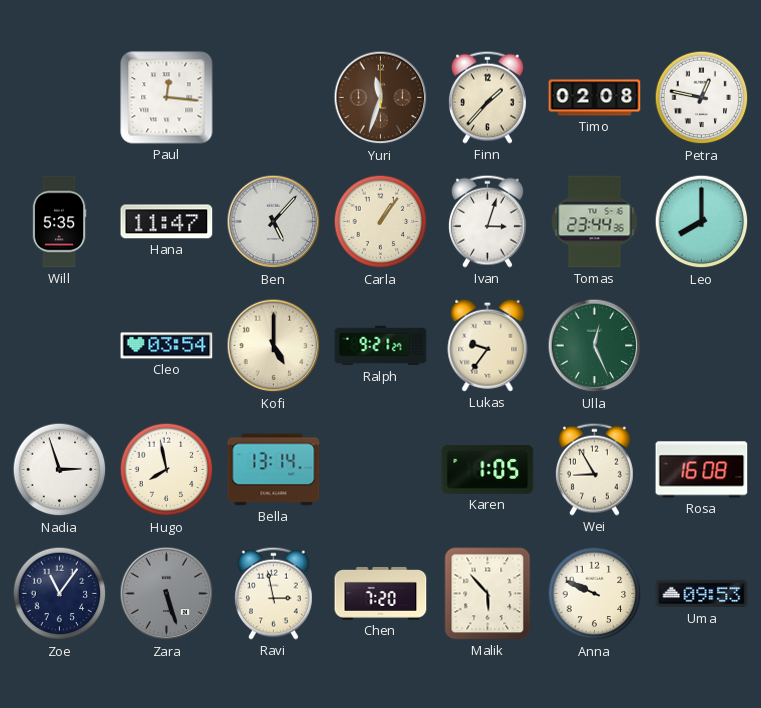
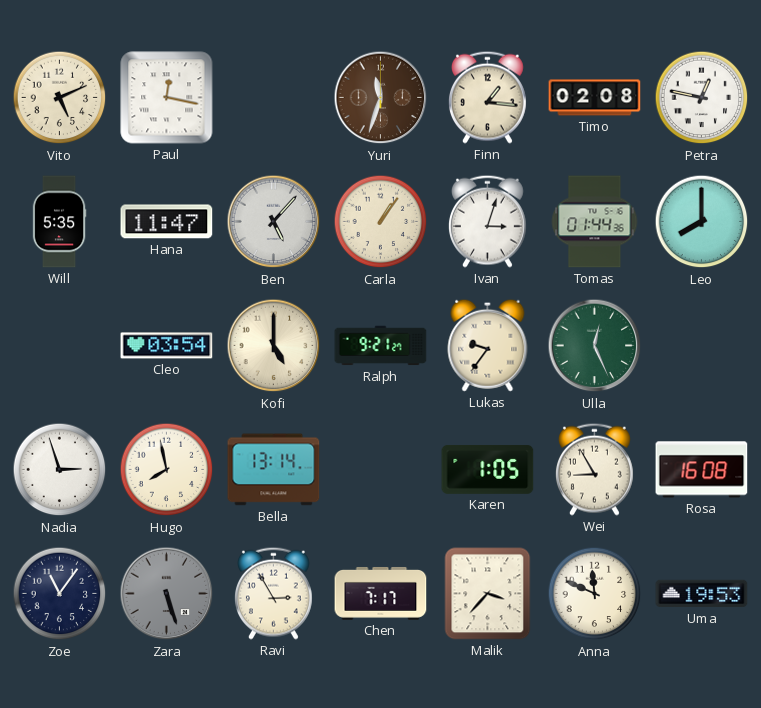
Vito: none -> 5:11 (60, 98)
Paul: 12:16 -> 12:17 (167, 98)
Finn: 1:37 -> 1:16 (487, 97)
Tomas: 23:44 -> 01:44 (595, 222)
Ravi: 2:58 -> 2:55 (273, 593)
Chen: 7:20 -> 7:17 (381, 593)
Malik: 5:53 -> 3:37 (488, 594)
Anna: 9:49 -> 11:49 (595, 594)
Uma: 09:53 -> 19:53 (702, 594)
